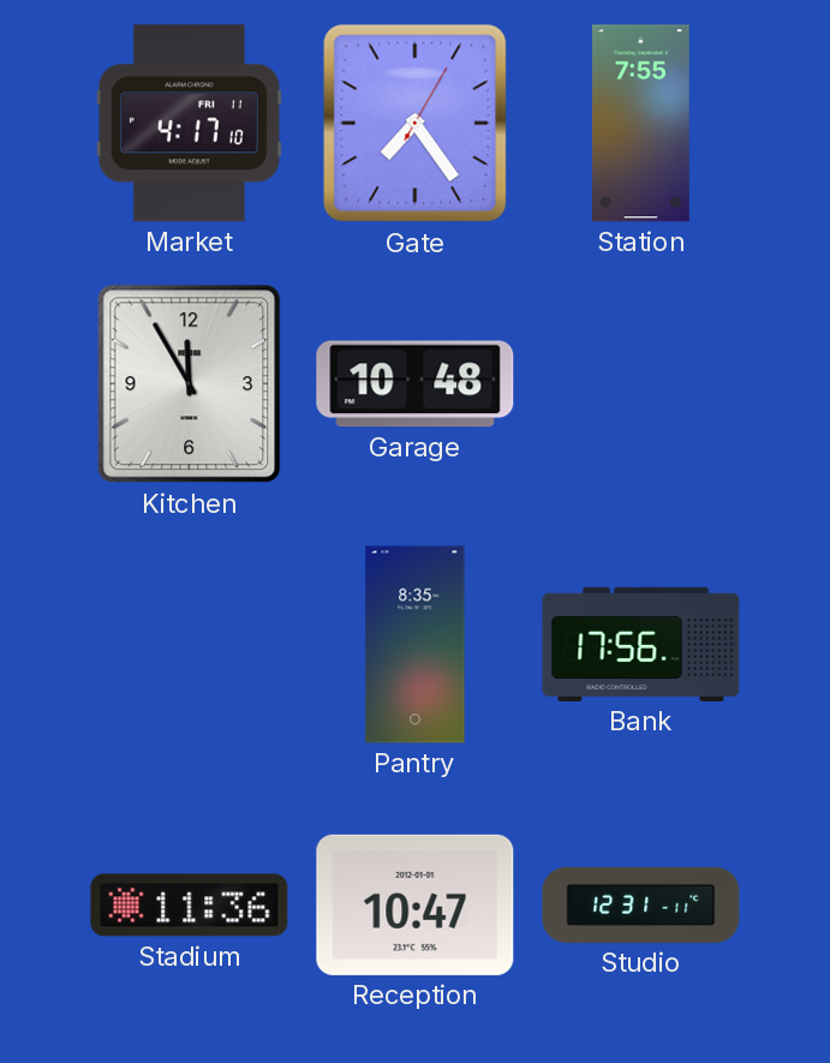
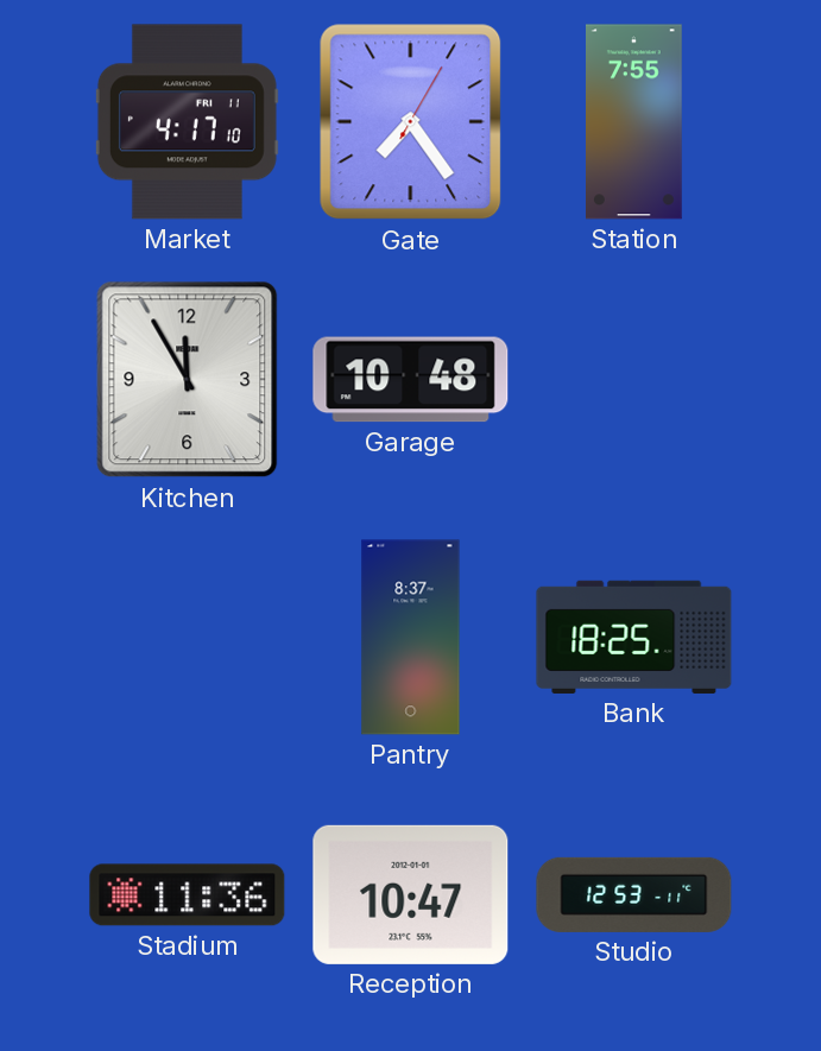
Pantry: 8:35 -> 8:37 (411, 638)
Bank: 17:56 -> 18:25 (634, 637)
Studio: 12:31 -> 12:53 (634, 894)
